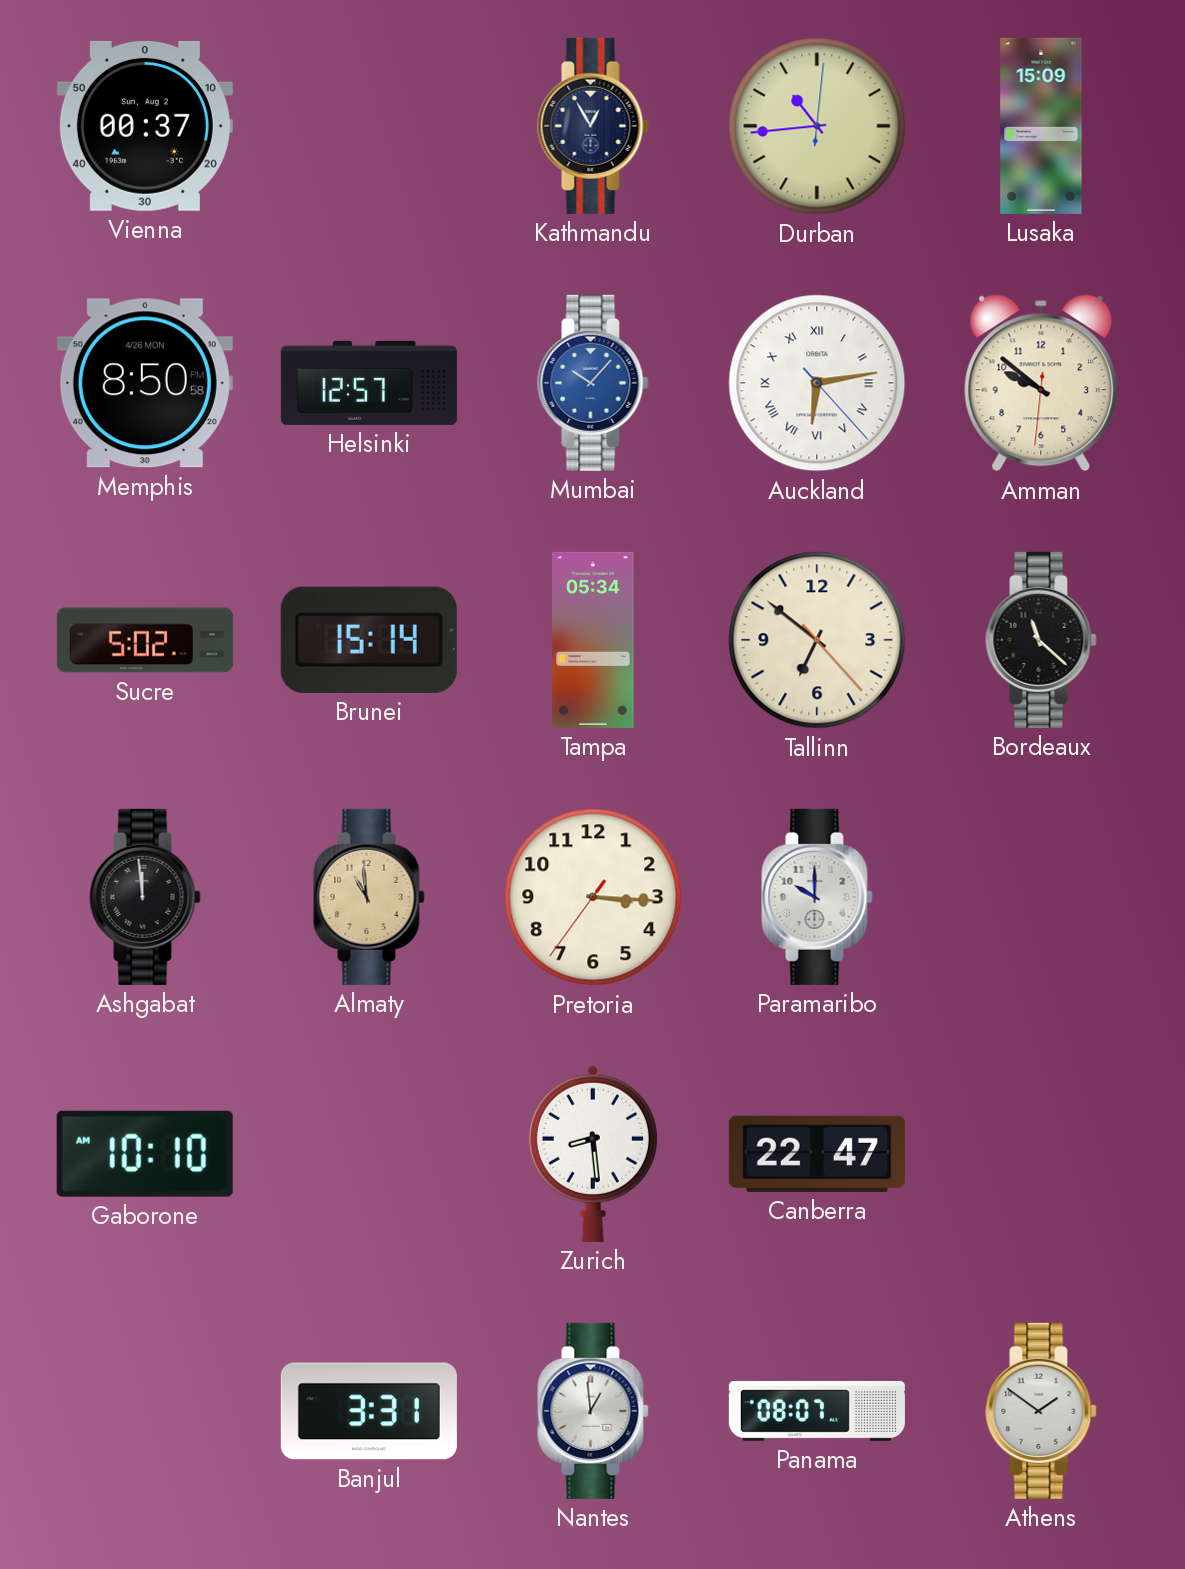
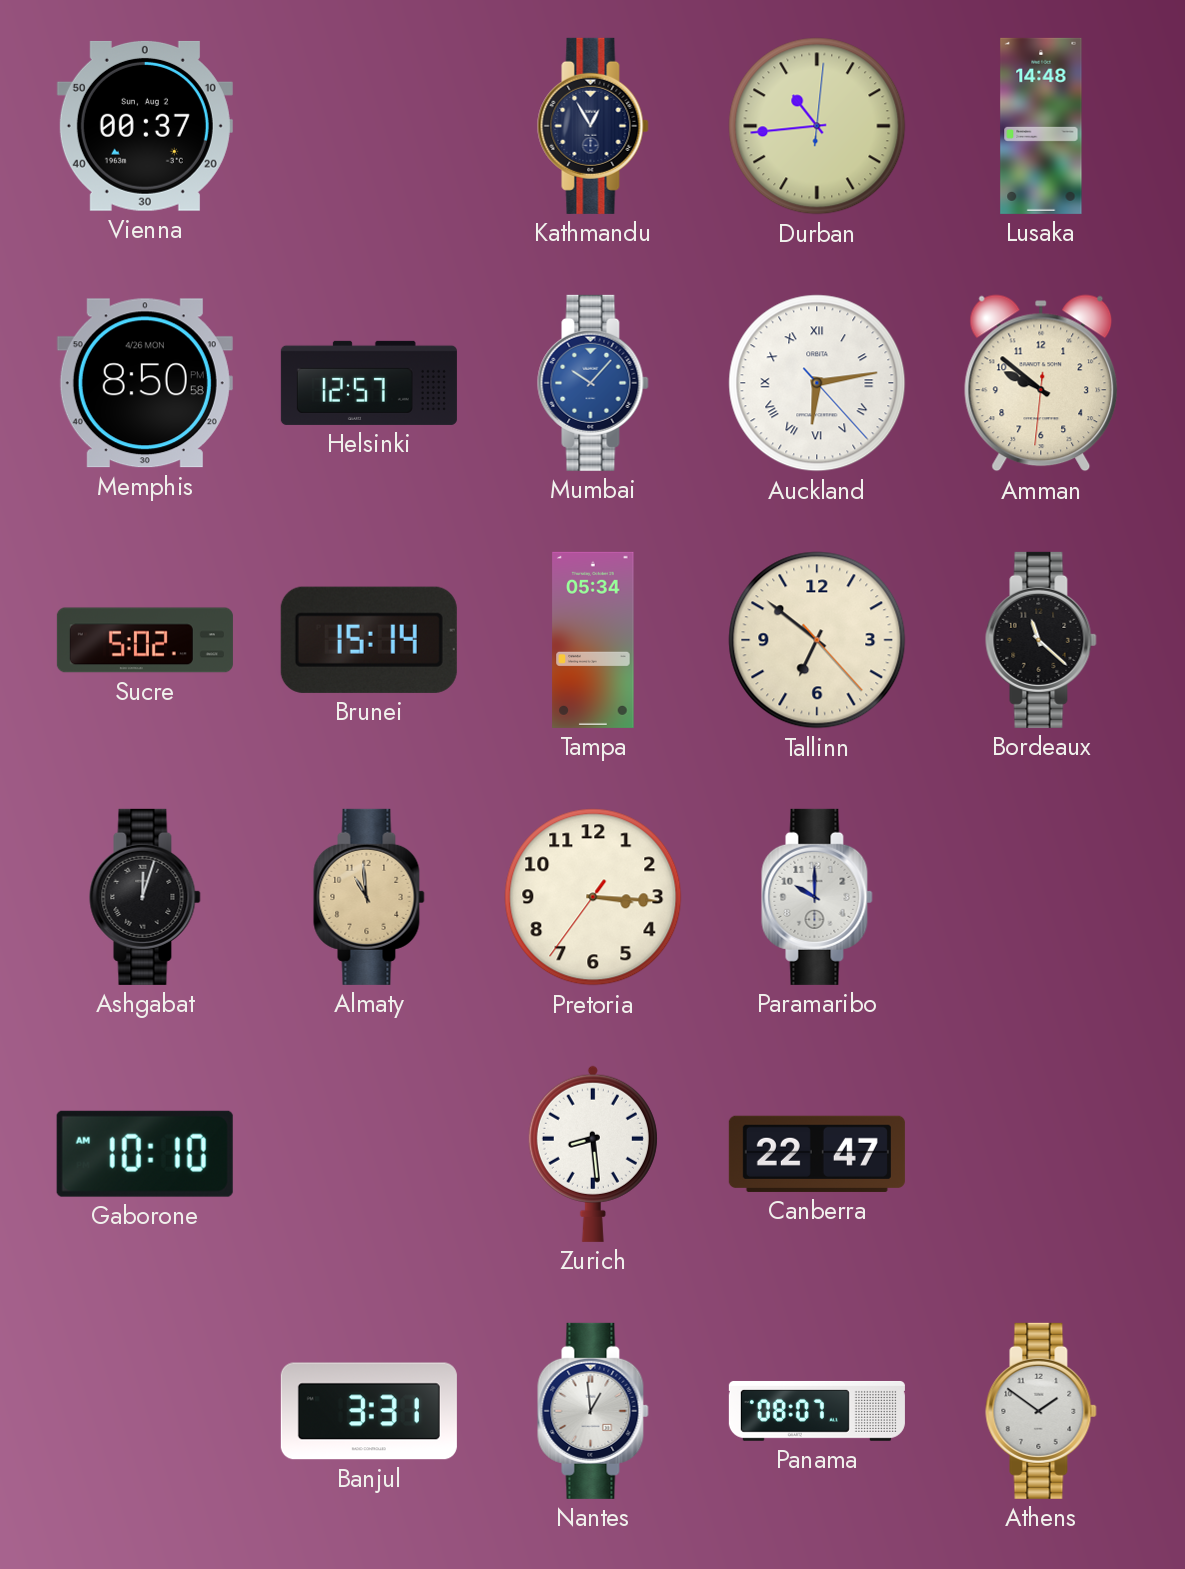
Lusaka: 15:09 -> 14:48 (1041, 126)
Ashgabat: 11:59 -> 12:03 (145, 897)
